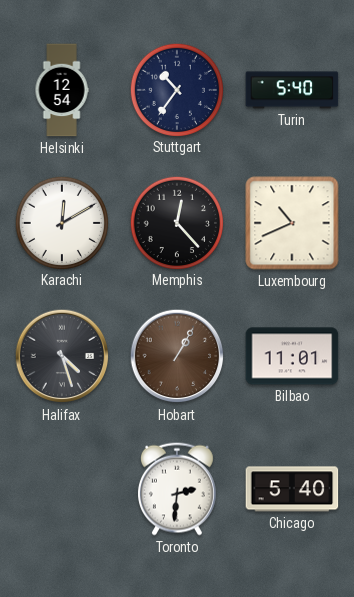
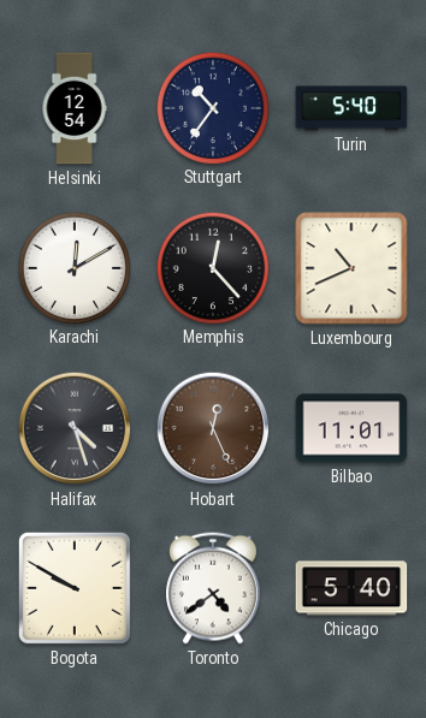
Hobart: 1:05 -> 12:26 (213, 428)
Bogota: none -> 9:50 (75, 588)
Toronto: 2:31 -> 4:39 (213, 588)
